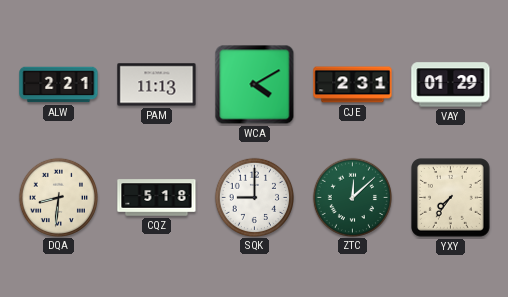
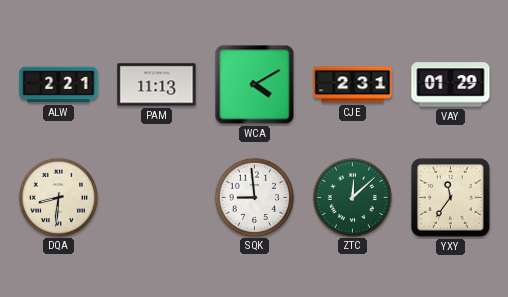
CQZ: 5:18 -> none (157, 198)
SQK: 9:00 -> 8:59 (254, 197)
YXY: 7:36 -> 11:36 (451, 198)
